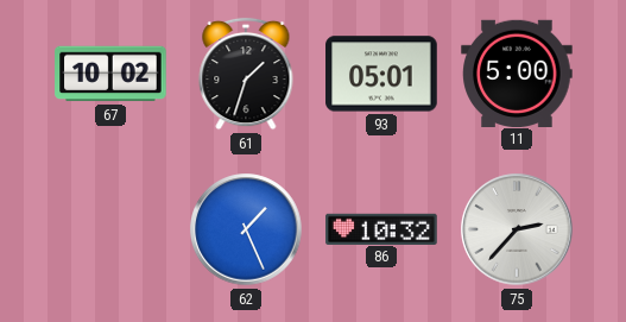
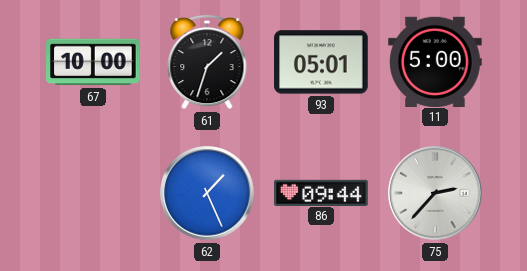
67: 10:02 -> 10:00 (93, 62)
86: 10:32 -> 09:44 (321, 192)
